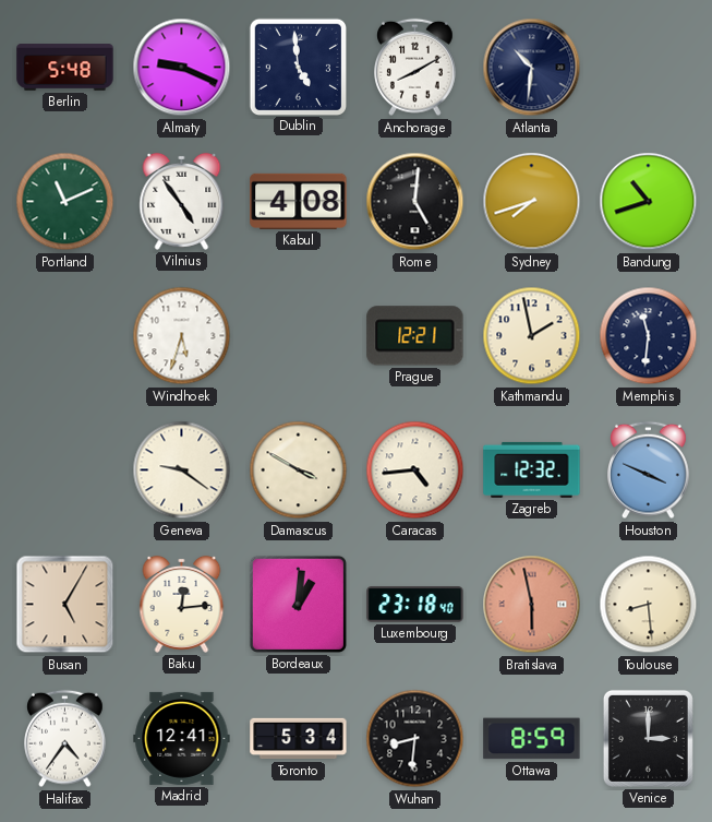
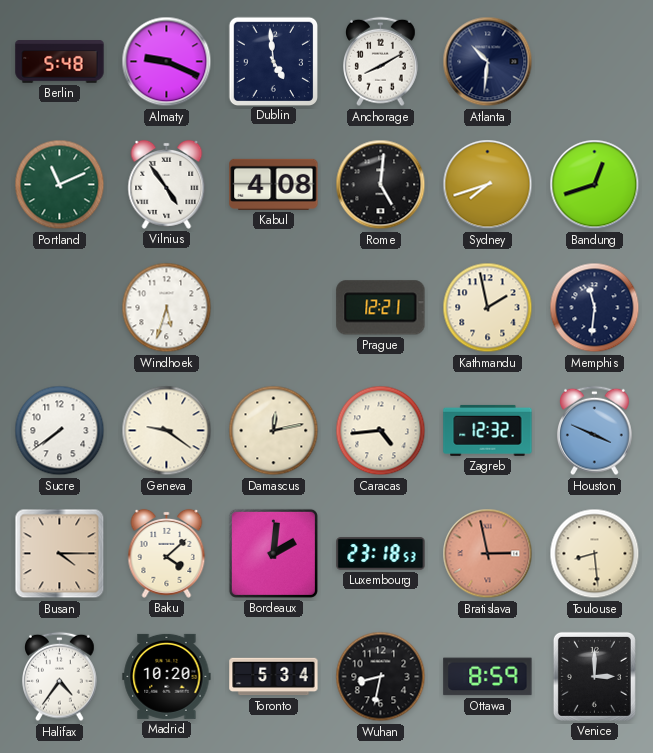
Bandung: 10:42 -> 12:42 (595, 185)
Sucre: none -> 7:39 (60, 431)
Damascus: 3:50 -> 12:13 (274, 431)
Busan: 5:05 -> 4:15 (60, 554)
Baku: 12:14 -> 4:08 (167, 553)
Bordeaux: 1:01 -> 2:01 (273, 553)
Luxembourg: 23:18:40 -> 23:18:53 (381, 554)
Bratislava: 5:58 -> 2:58 (488, 554)
Madrid: 12:41 -> 10:20 (167, 676)
Wuhan: 8:31 -> 8:32 (381, 677)
